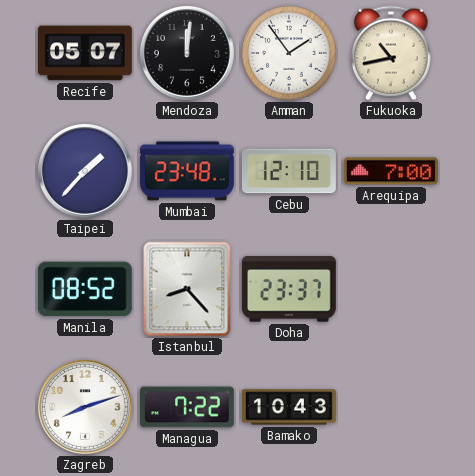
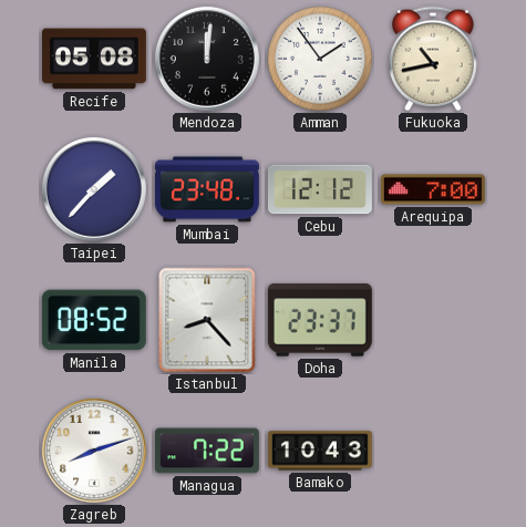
Recife: 05:07 -> 05:08 (94, 59)
Cebu: 12:10 -> 12:12 (320, 189)
